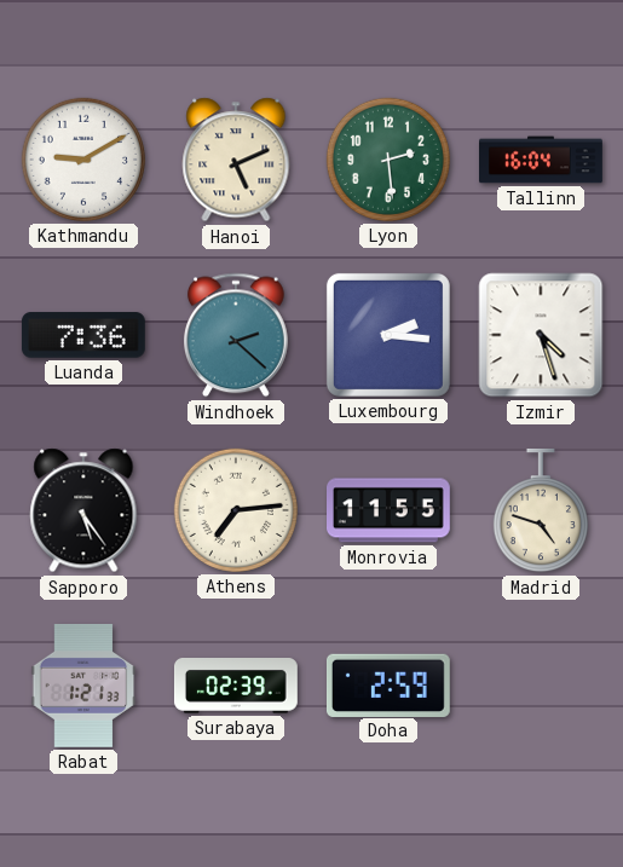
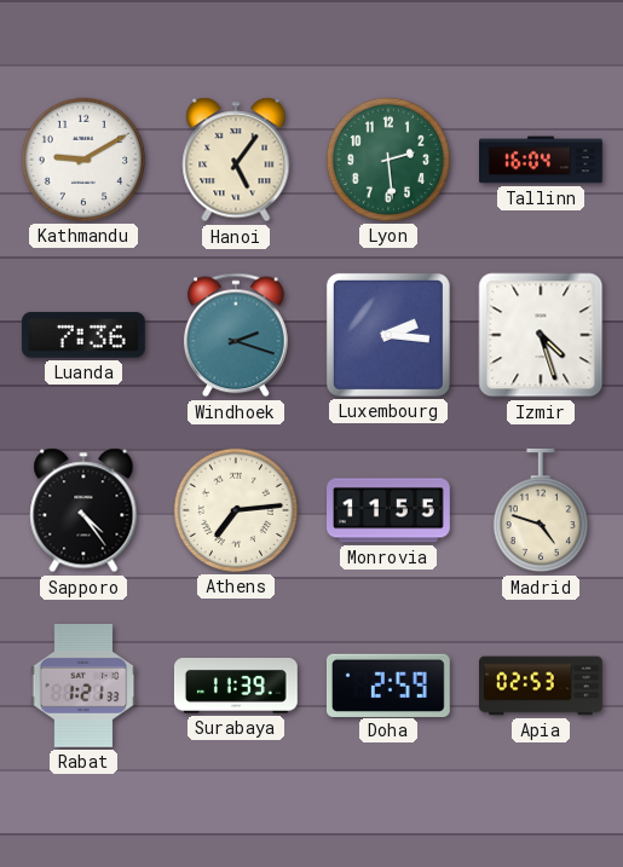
Hanoi: 5:11 -> 5:06 (236, 160)
Windhoek: 2:22 -> 2:18 (236, 335)
Sapporo: 5:24 -> 4:24 (83, 510)
Surabaya: 02:39 -> 11:39 (236, 687)
Apia: none -> 02:53 (542, 686)
